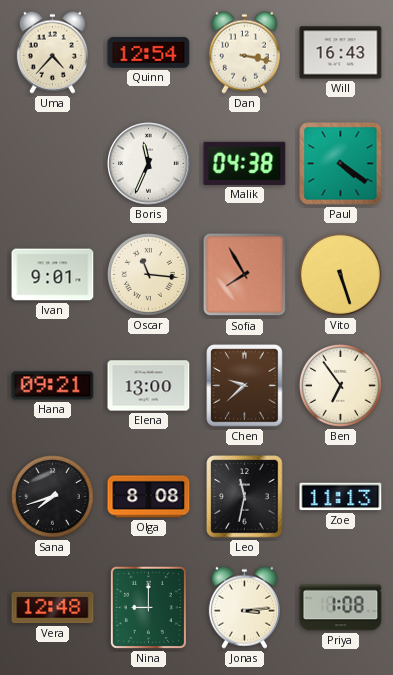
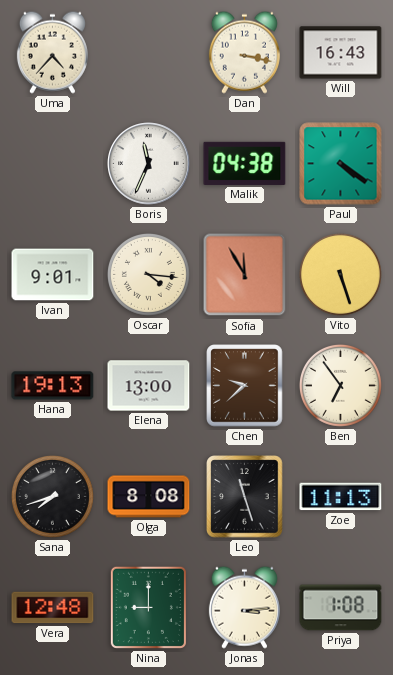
Quinn: 12:54 -> none (149, 53)
Oscar: 11:16 -> 4:16 (148, 274)
Sofia: 7:55 -> 11:55 (245, 275)
Hana: 09:21 -> 19:13 (53, 386)
Leo: 11:32 -> 11:27 (245, 497)
